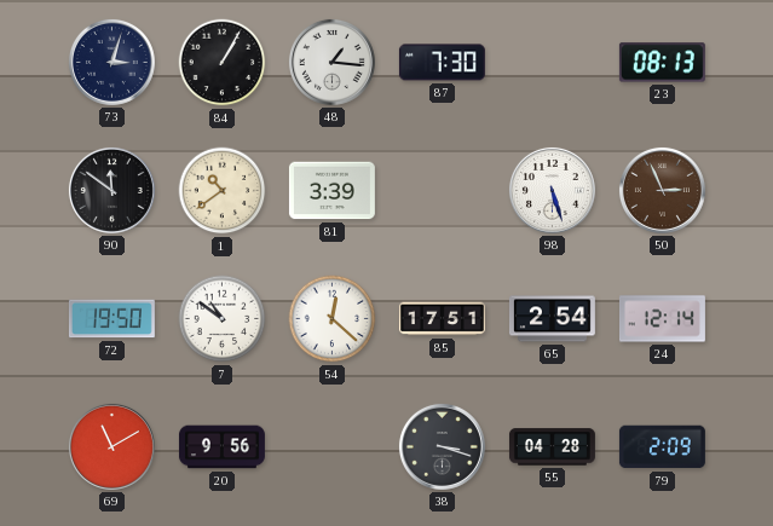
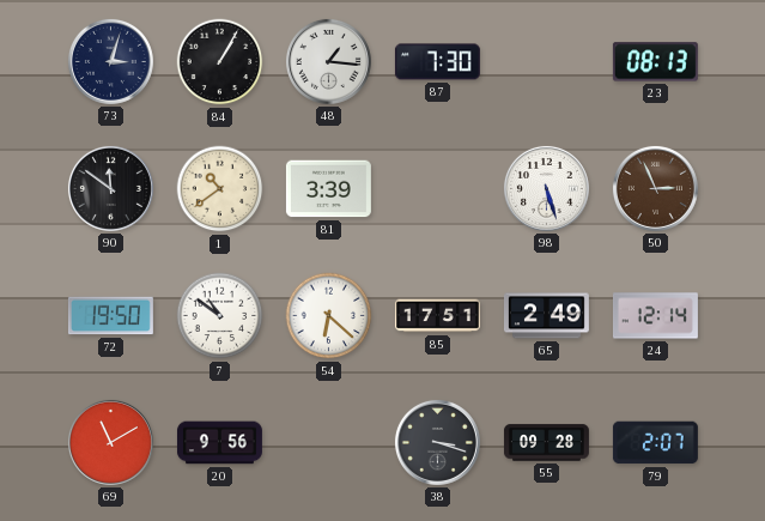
54: 12:22 -> 6:22 (329, 316)
65: 2:54 -> 2:49 (546, 316)
55: 04:28 -> 09:28 (546, 443)
79: 2:09 -> 2:07 (655, 443)
